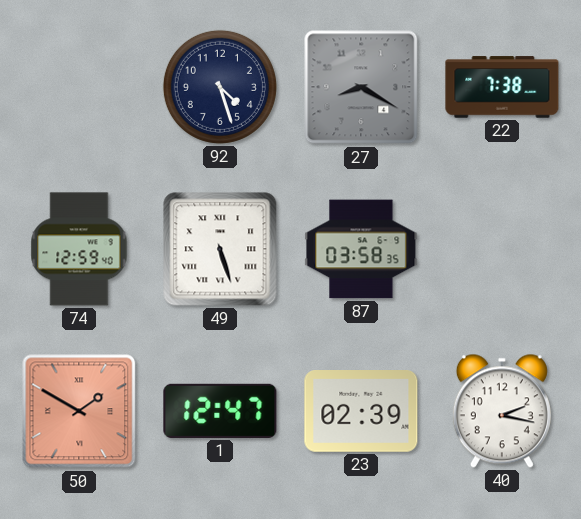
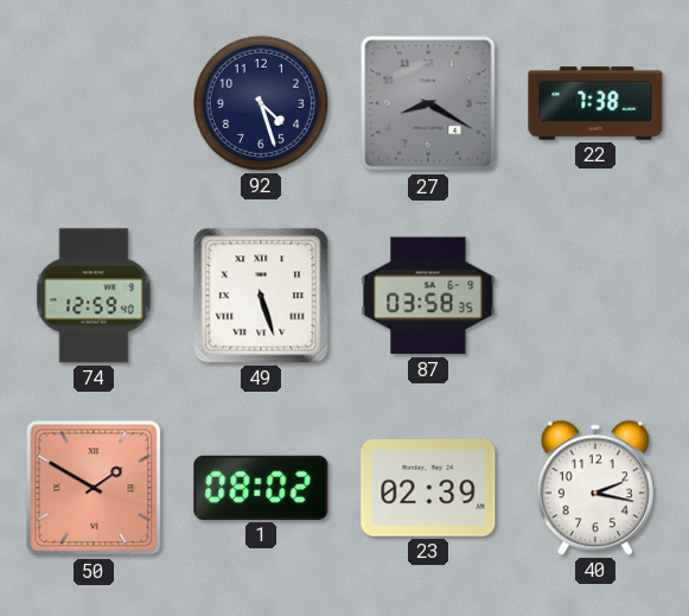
1: 12:47 -> 08:02 (261, 488)
